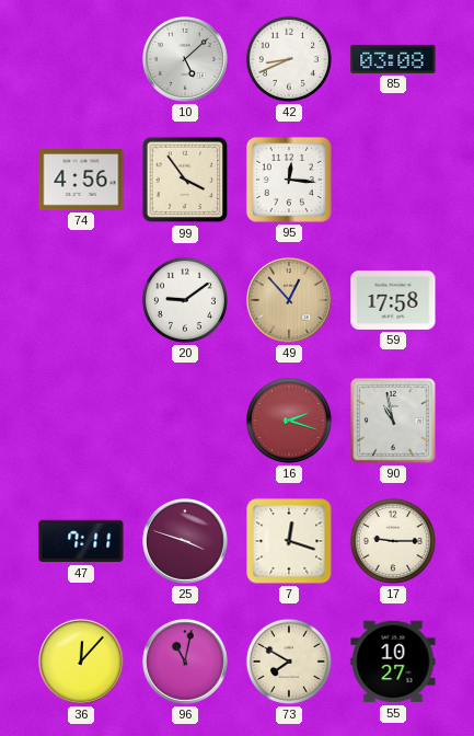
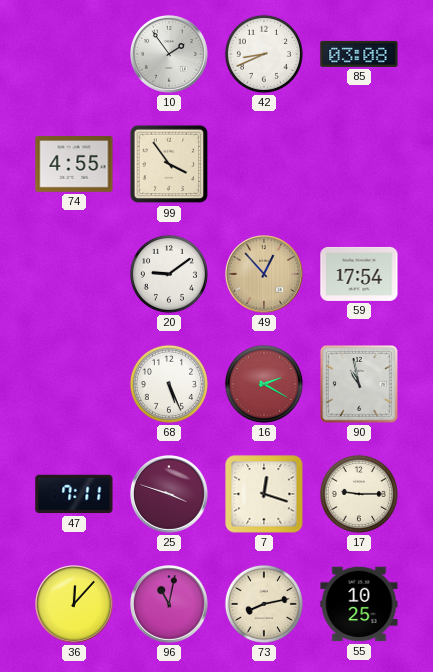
10: 5:08 -> 1:54 (170, 55)
74: 4:56 -> 4:55 (74, 165)
95: 12:16 -> none (289, 180)
59: 17:58 -> 17:54 (359, 274)
68: none -> 5:26 (169, 384)
16: 2:18 -> 2:20 (264, 384)
73: 7:50 -> 8:13 (264, 604)
55: 10:27 -> 10:25 (359, 604)
